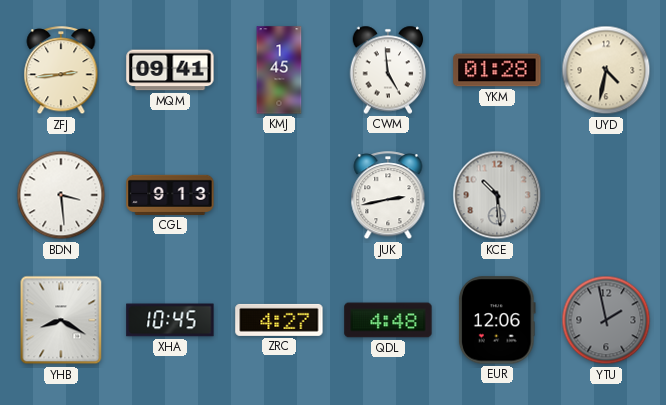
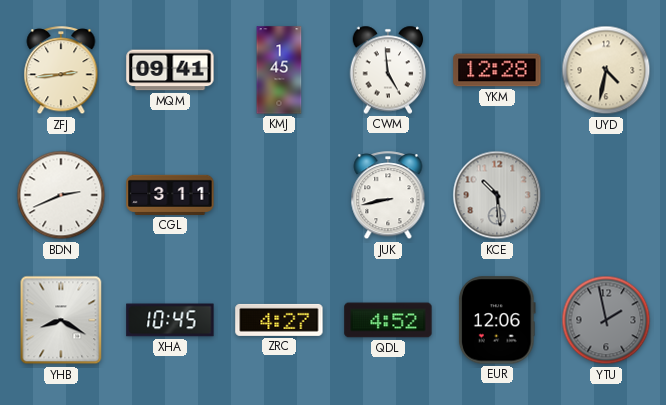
YKM: 01:28 -> 12:28 (497, 70)
BDN: 3:29 -> 2:41 (61, 195)
CGL: 9:13 -> 3:11 (170, 195)
JUK: 2:43 -> 8:43 (388, 196)
QDL: 4:48 -> 4:52 (388, 320)
